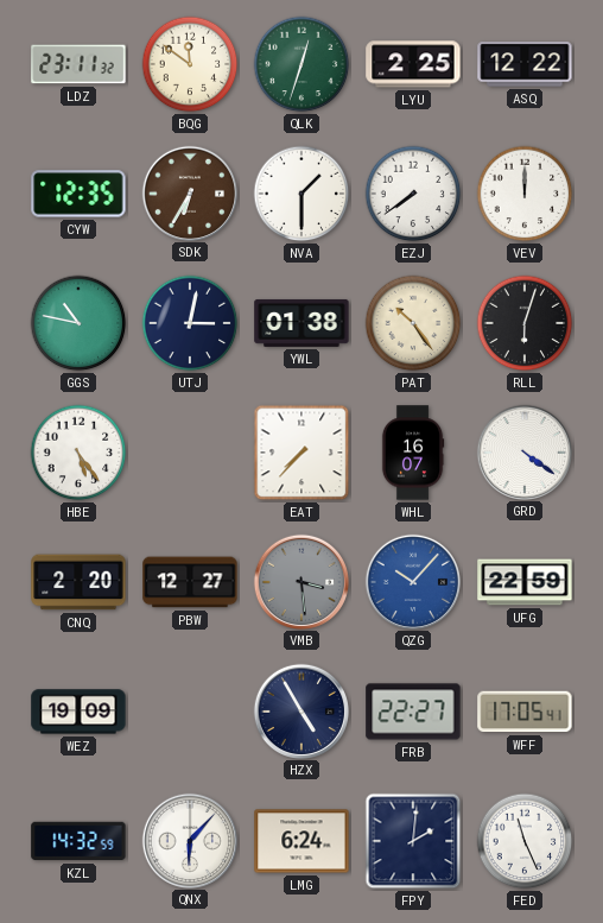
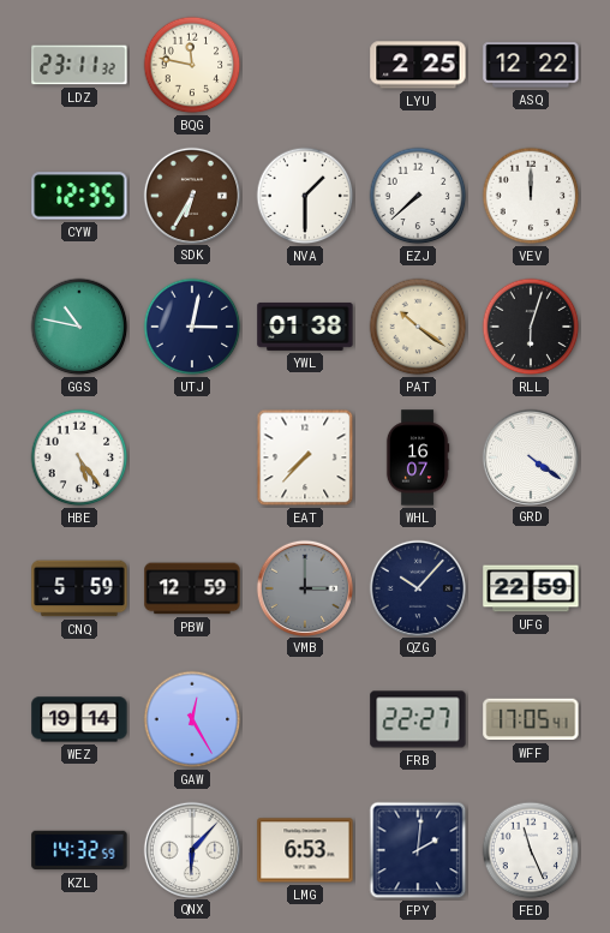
BQG: 11:51 -> 11:47 (192, 65)
QLK: 12:33 -> none (301, 64)
EZJ: 7:39 -> 7:38 (418, 196)
PAT: 10:24 -> 10:21 (418, 327)
CNQ: 2:20 -> 5:59 (79, 588)
PBW: 12:27 -> 12:59 (192, 588)
VMB: 3:29 -> 3:00 (304, 587)
QZG dial: blue -> navy (417, 587)
WEZ: 19:09 -> 19:14 (79, 719)
GAW: none -> 12:25 (192, 719)
HZX: 4:55 -> none (300, 710)
LMG: 6:24 -> 6:53 (305, 850)
